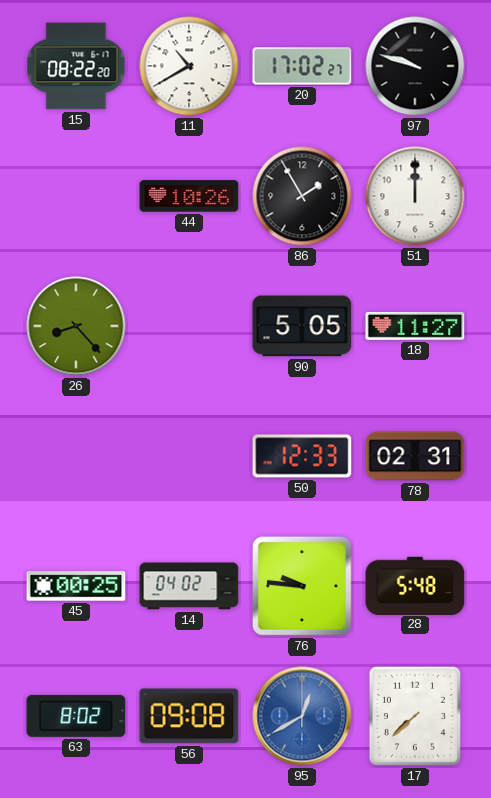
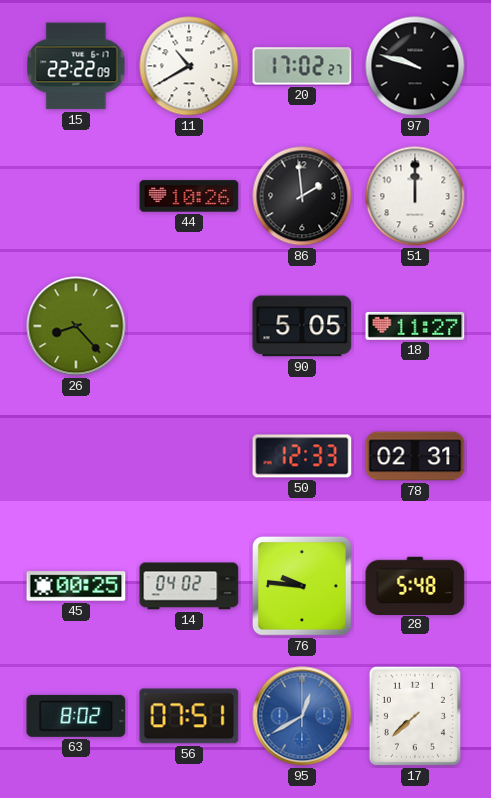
15: 08:22 -> 22:22 (76, 66)
86: 1:55 -> 1:59 (302, 196)
56: 09:08 -> 07:51 (189, 716)
